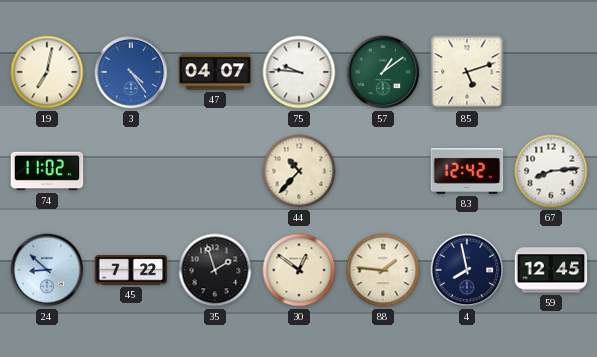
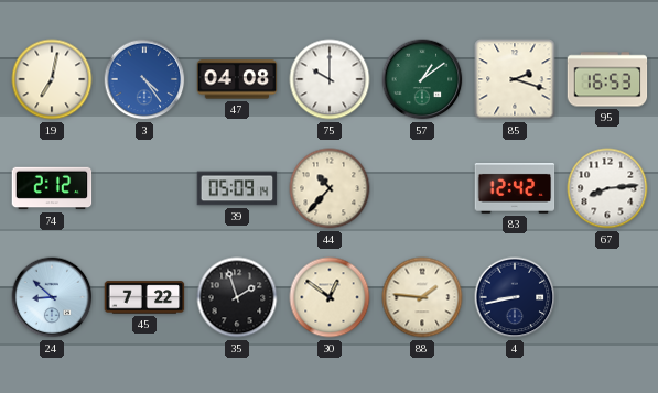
47: 04:07 -> 04:08 (237, 79)
75: 9:46 -> 10:00 (330, 79)
85: 5:12 -> 2:18 (515, 79)
95: none -> 16:53 (607, 79)
74: 11:02 -> 2:12 (52, 188)
39: none -> 05:09 (237, 188)
4: 7:58 -> 8:43 (515, 297)
59: 12:45 -> none (551, 270)
